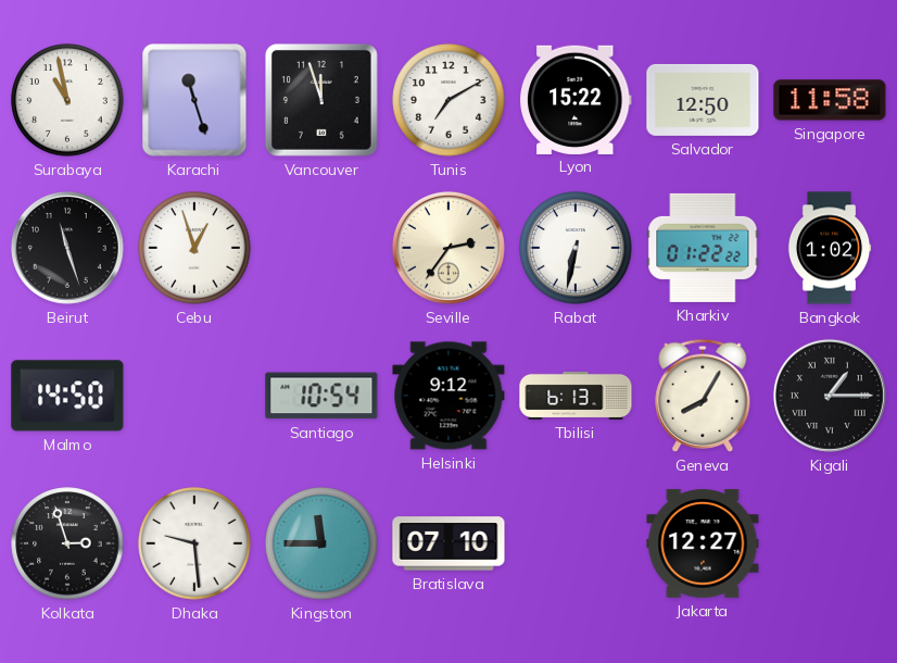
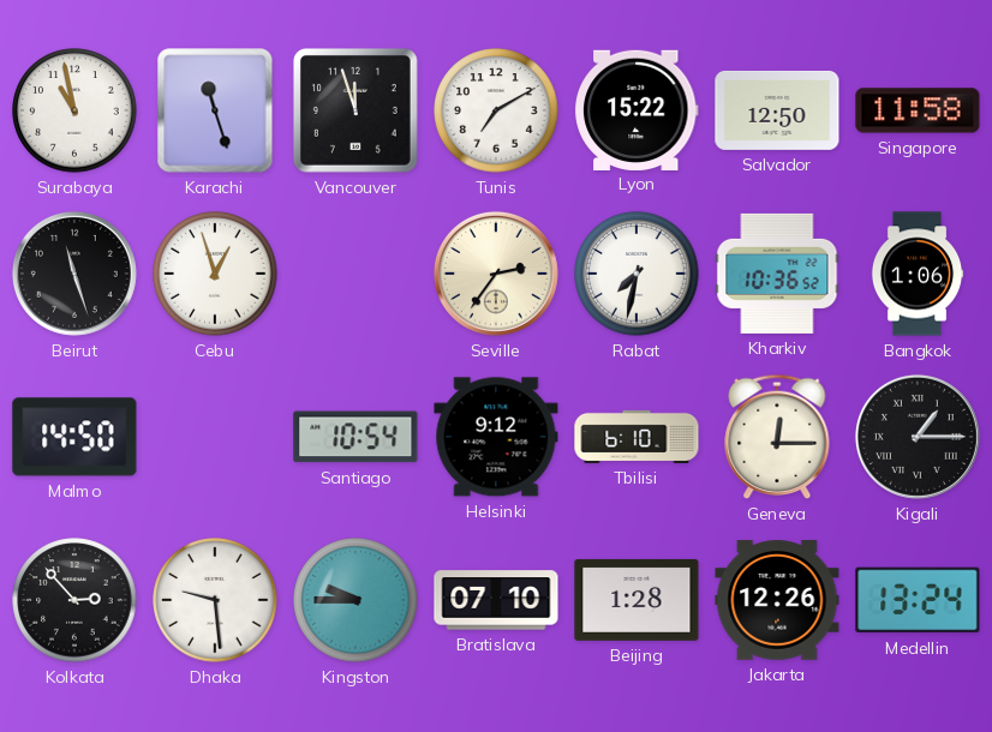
Rabat: 6:32 -> 7:32 (637, 274)
Kharkiv: 01:22 -> 10:36 (777, 274)
Bangkok: 1:02 -> 1:06 (918, 274)
Tbilisi: 6:13 -> 6:10 (637, 437)
Geneva: 8:05 -> 12:15 (777, 437)
Kolkata: 2:57 -> 2:53 (74, 600)
Kingston: 11:45 -> 9:45 (355, 600)
Beijing: none -> 1:28 (637, 600)
Jakarta: 12:27 -> 12:26 (777, 600)
Medellin: none -> 13:24 (918, 600)
